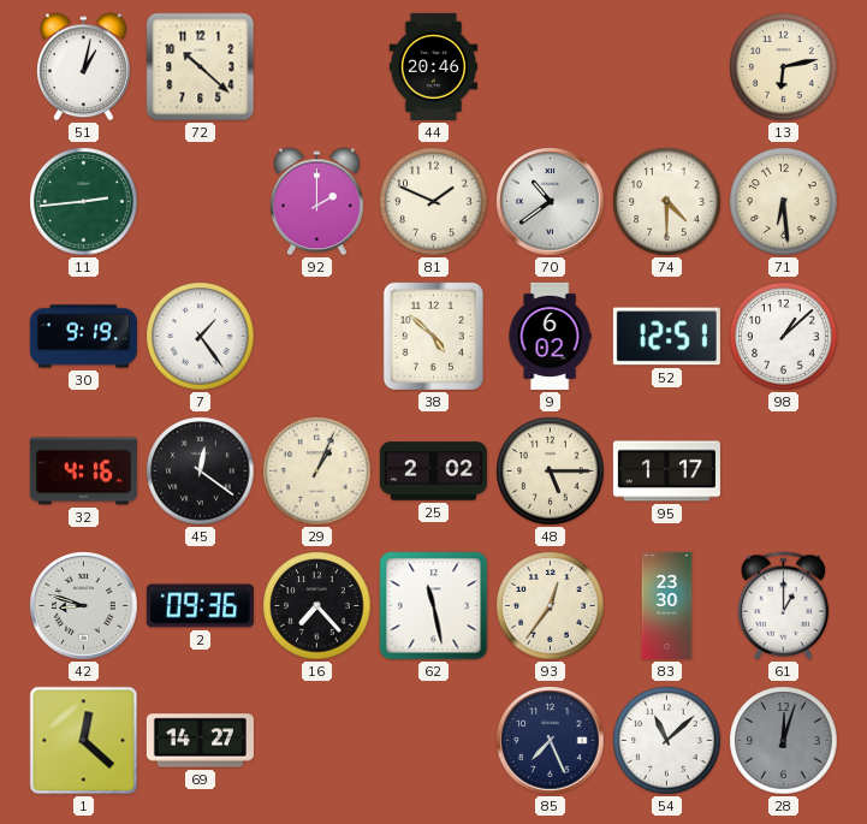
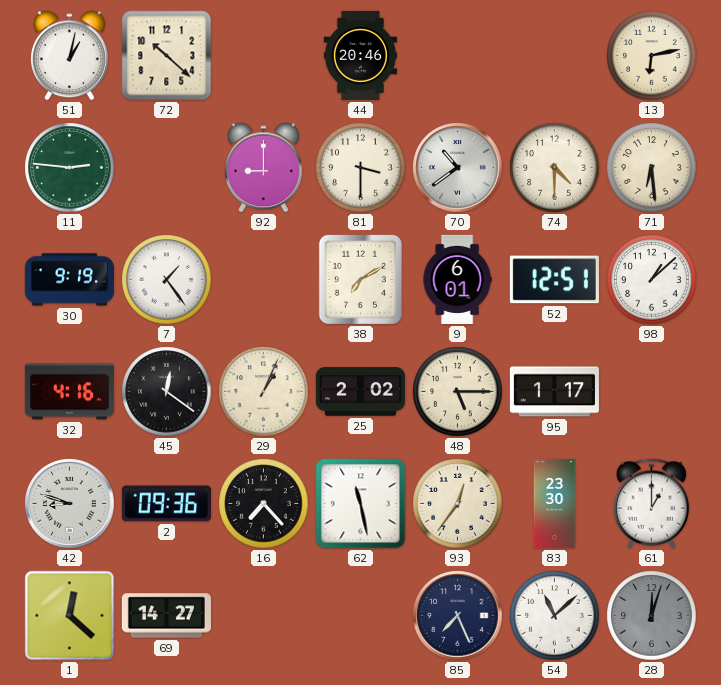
11: 2:44 -> 2:46 (70, 168)
92: 2:00 -> 9:00 (264, 168)
81: 1:49 -> 3:30 (361, 168)
38: 4:52 -> 7:10 (360, 279)
9: 6:02 -> 6:01 (457, 279)
